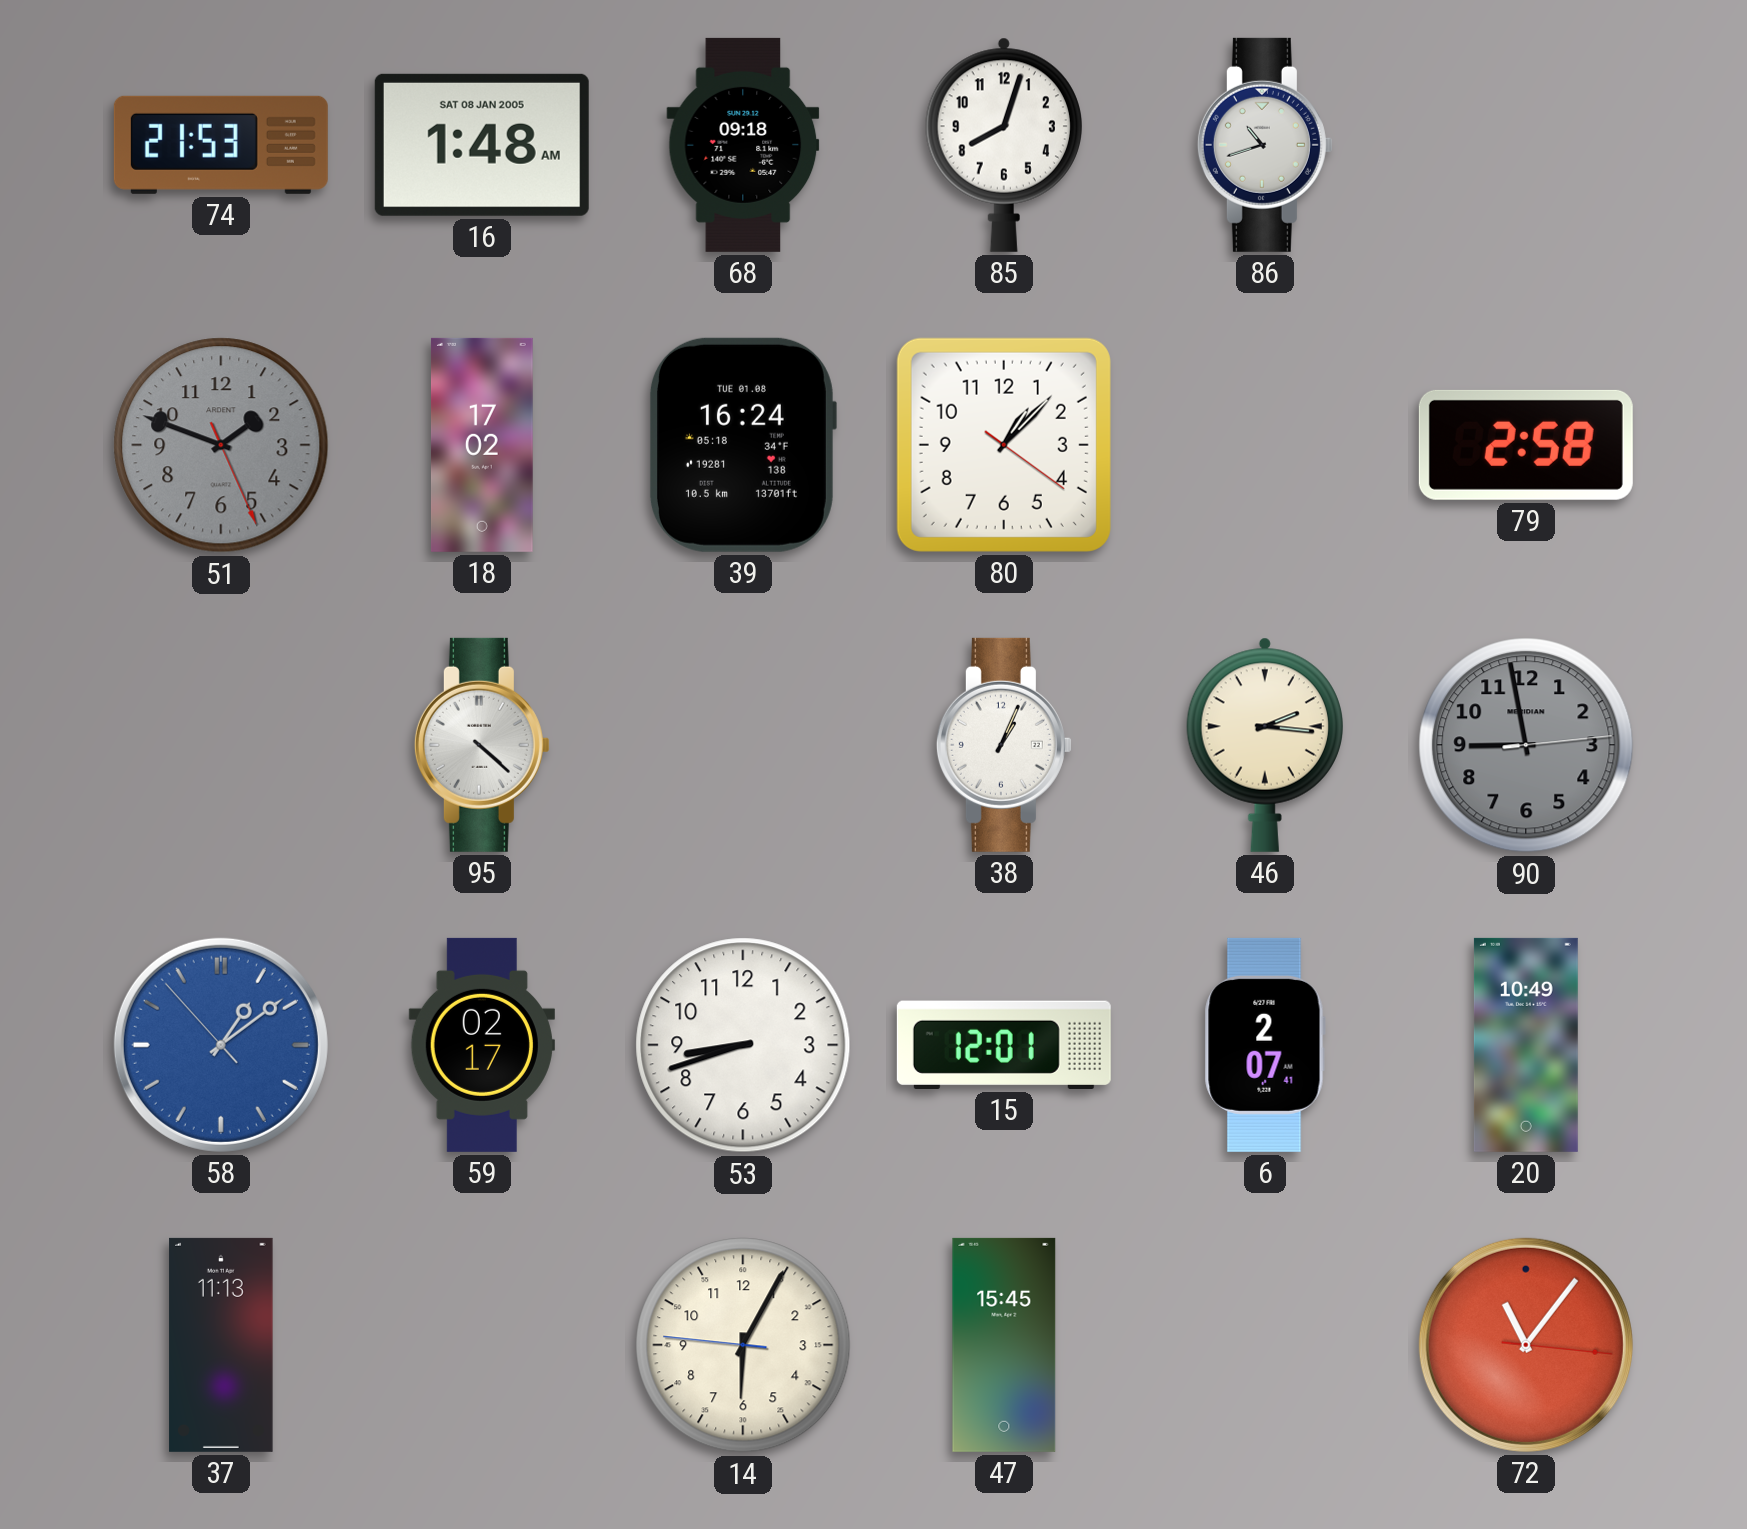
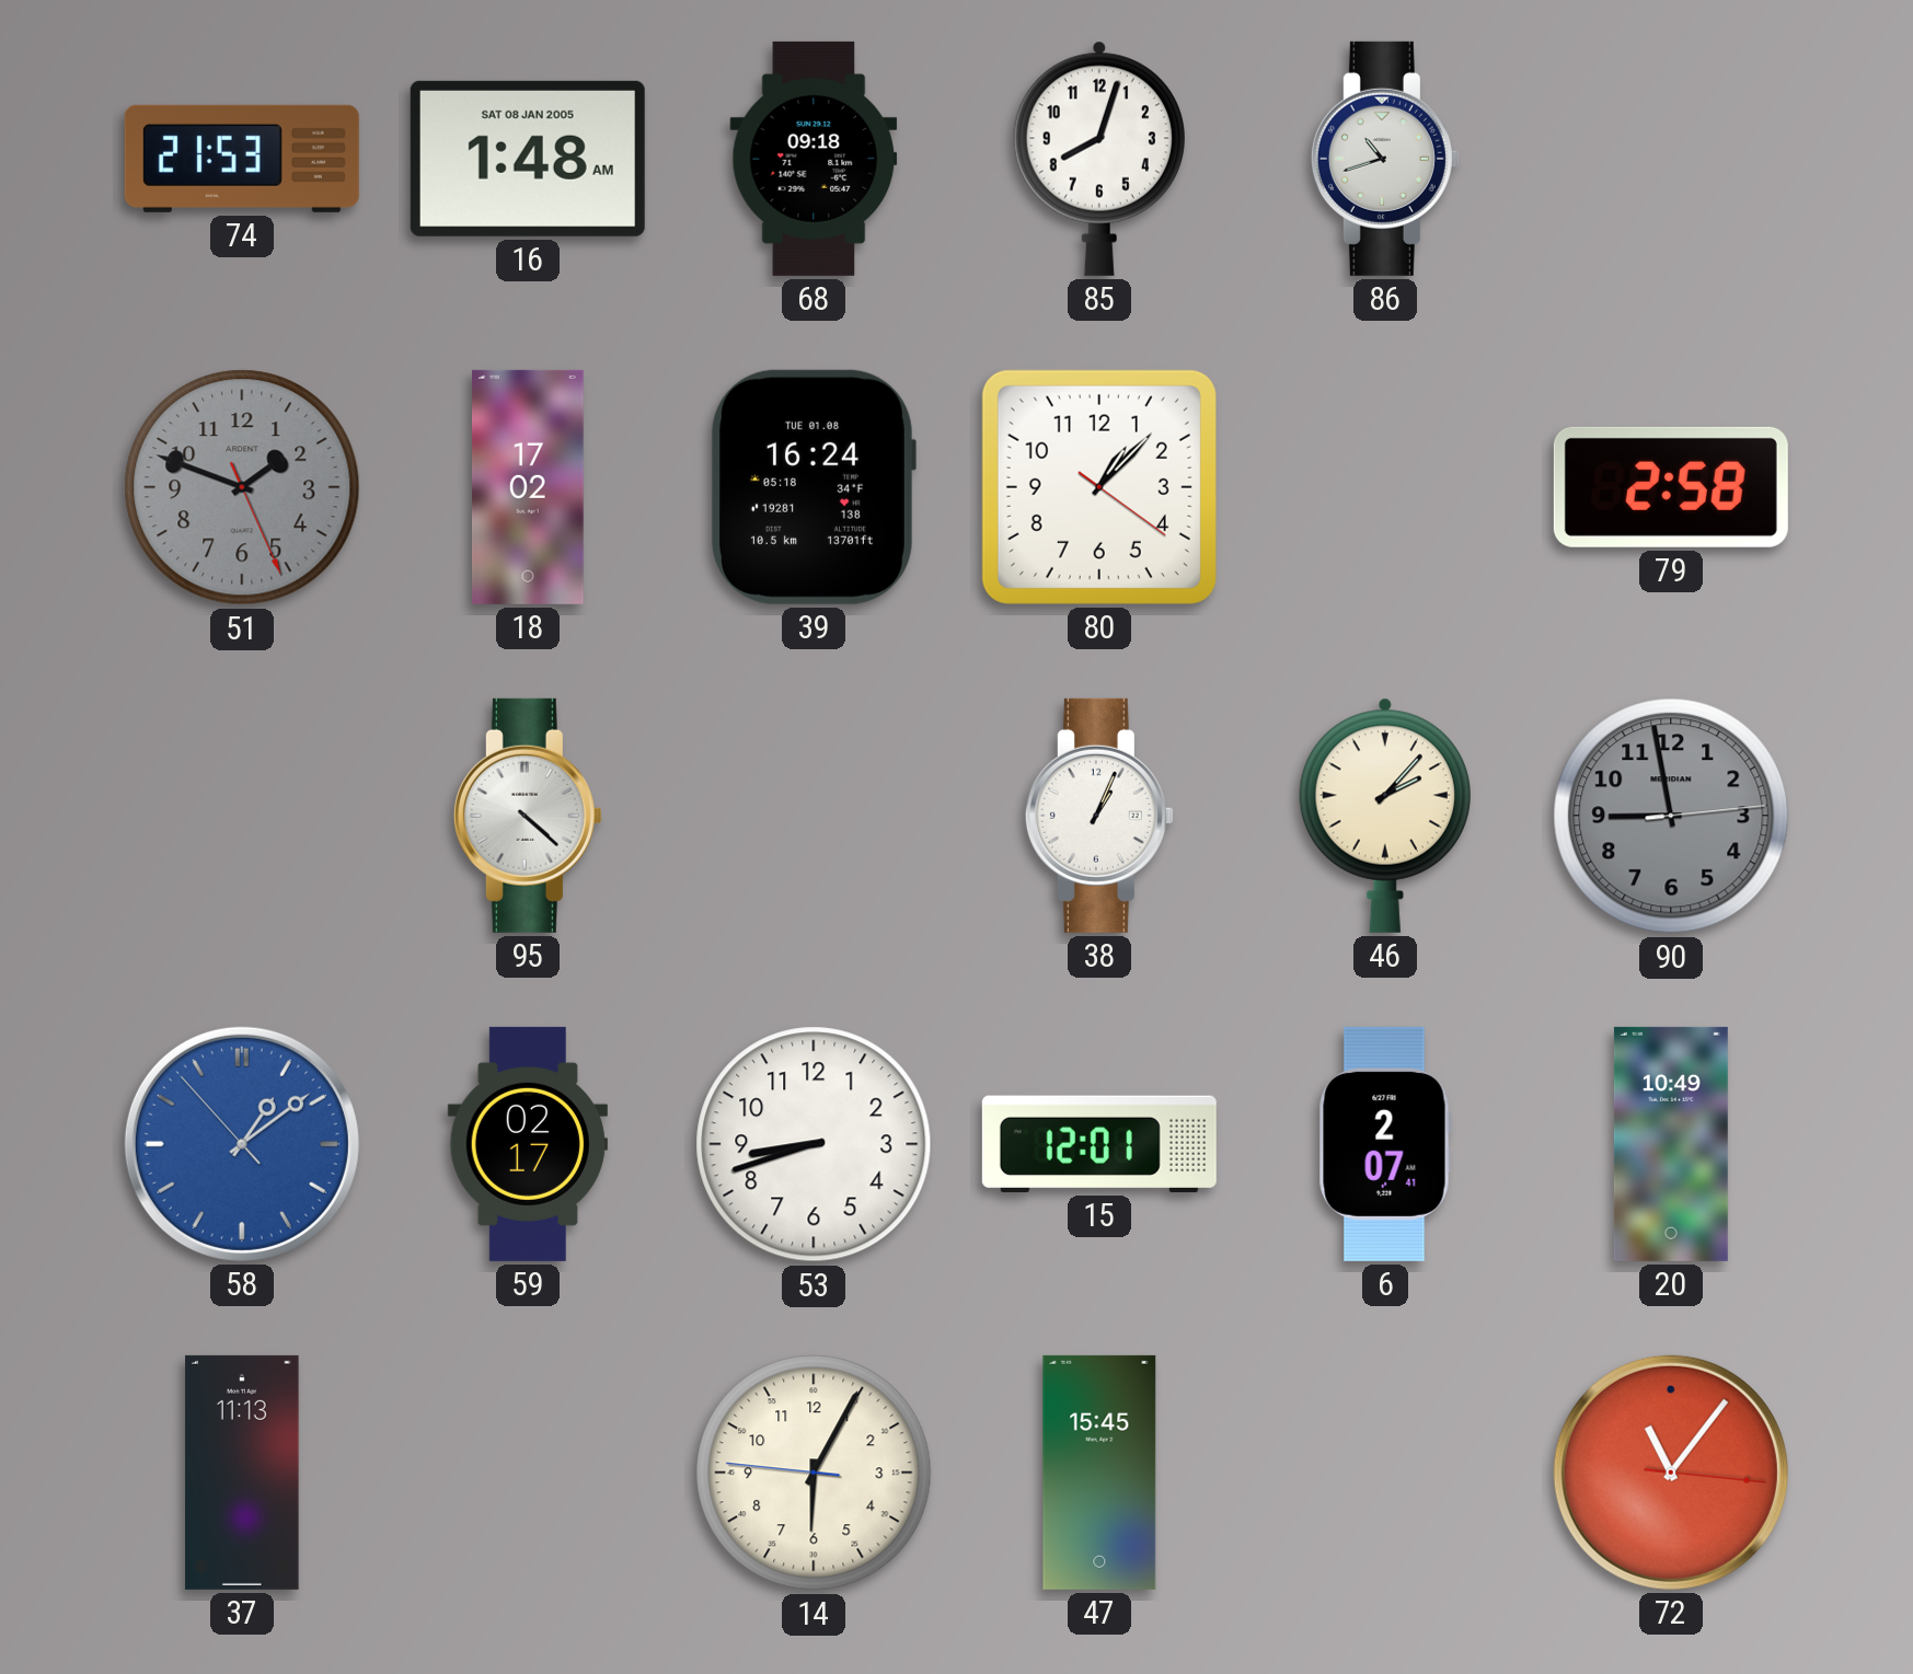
46: 2:16 -> 2:07 (1385, 816)
